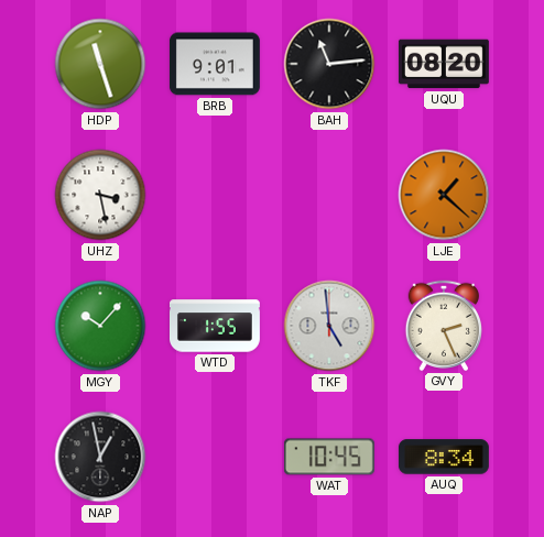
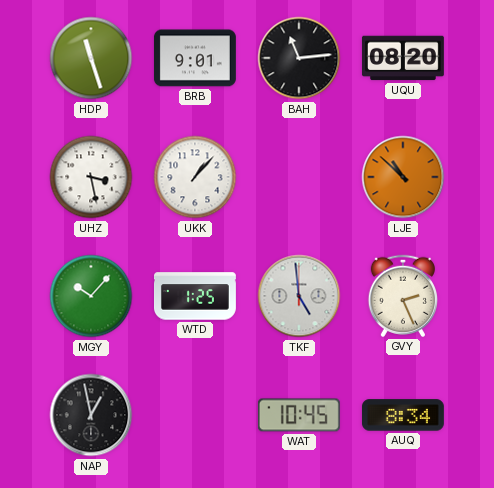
UKK: none -> 1:07 (195, 177)
LJE: 1:22 -> 10:52 (403, 177)
WTD: 1:55 -> 1:25 (196, 296)
